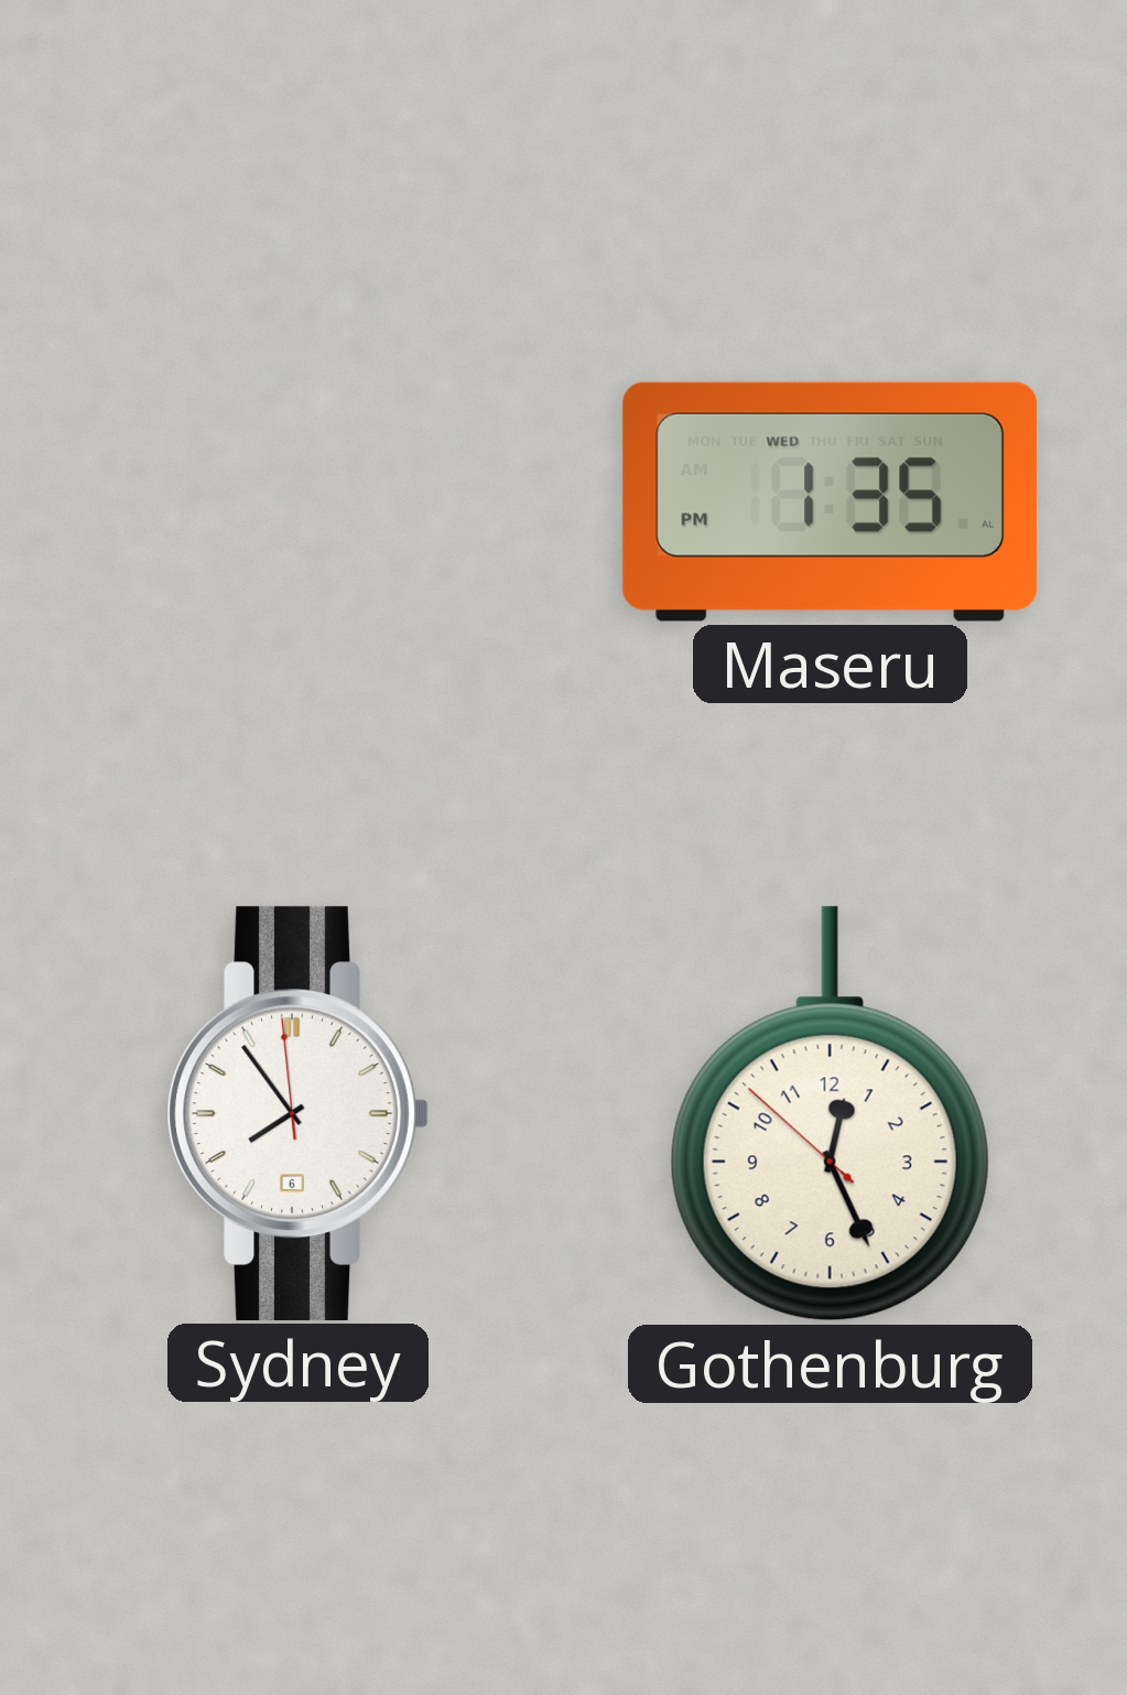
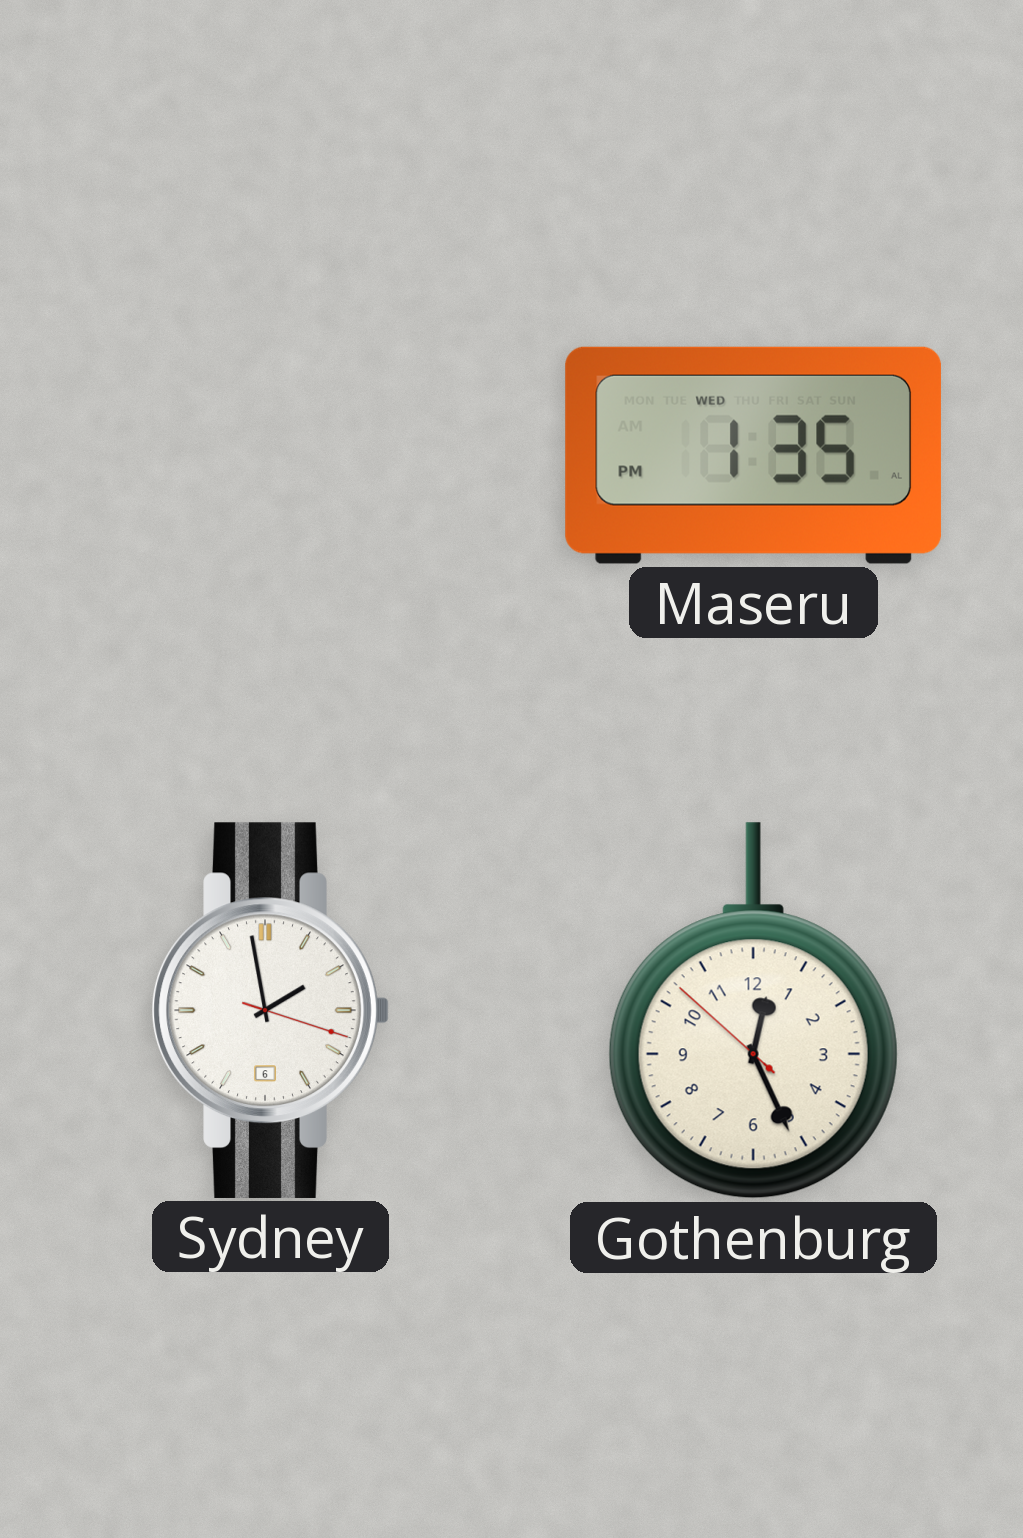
Sydney: 7:53 -> 1:58 (270, 1010)
